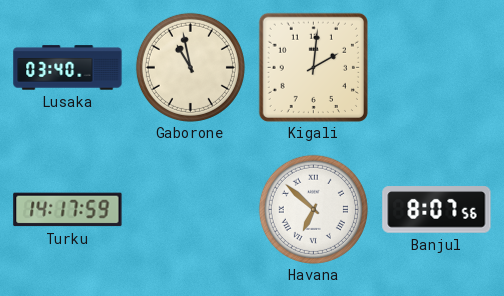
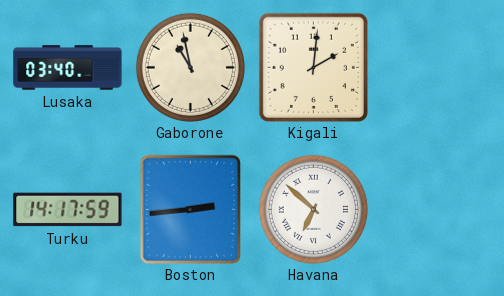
Boston: none -> 2:44 (190, 209)
Banjul: 8:07 -> none (437, 210)
